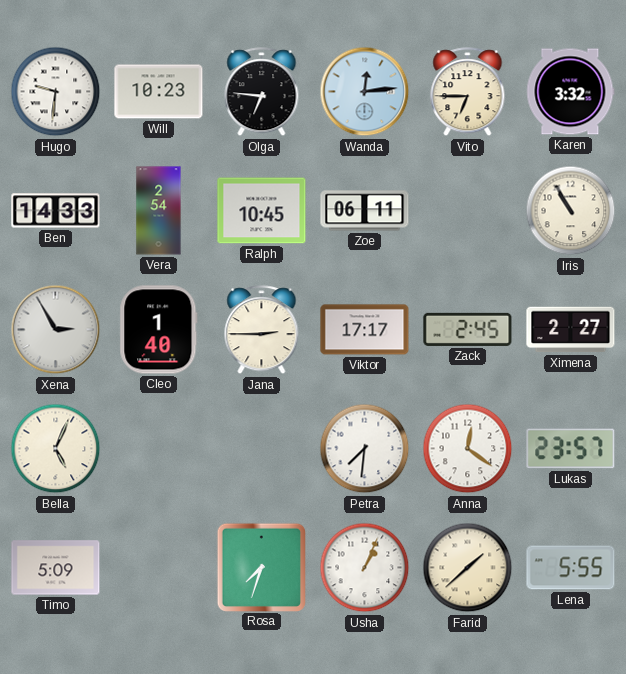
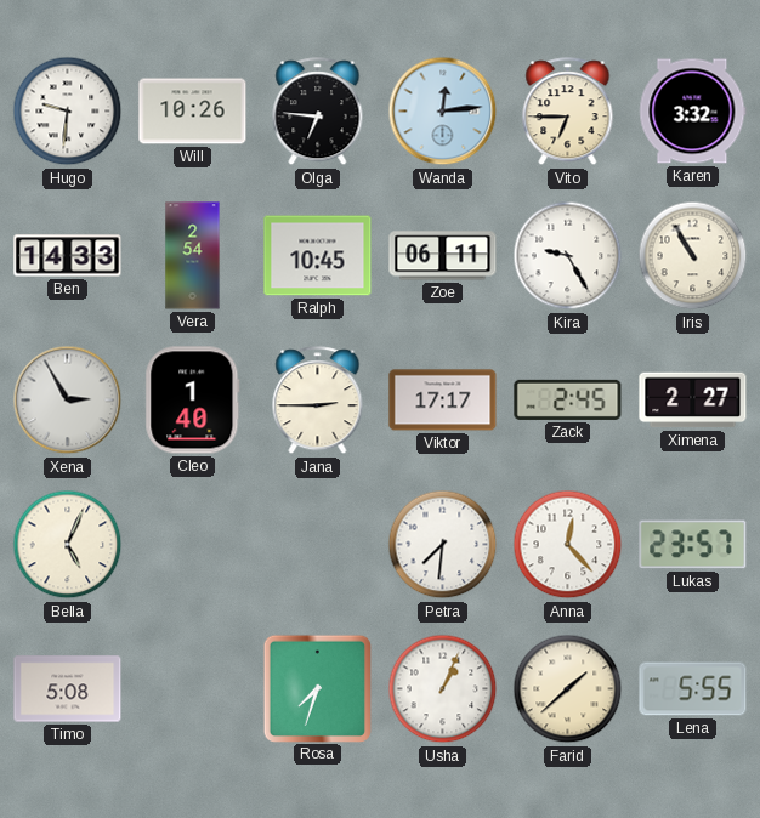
Will: 10:23 -> 10:26 (193, 112)
Kira: none -> 9:25 (568, 256)
Anna: 12:21 -> 12:23 (568, 545)
Timo: 5:09 -> 5:08 (68, 689)
